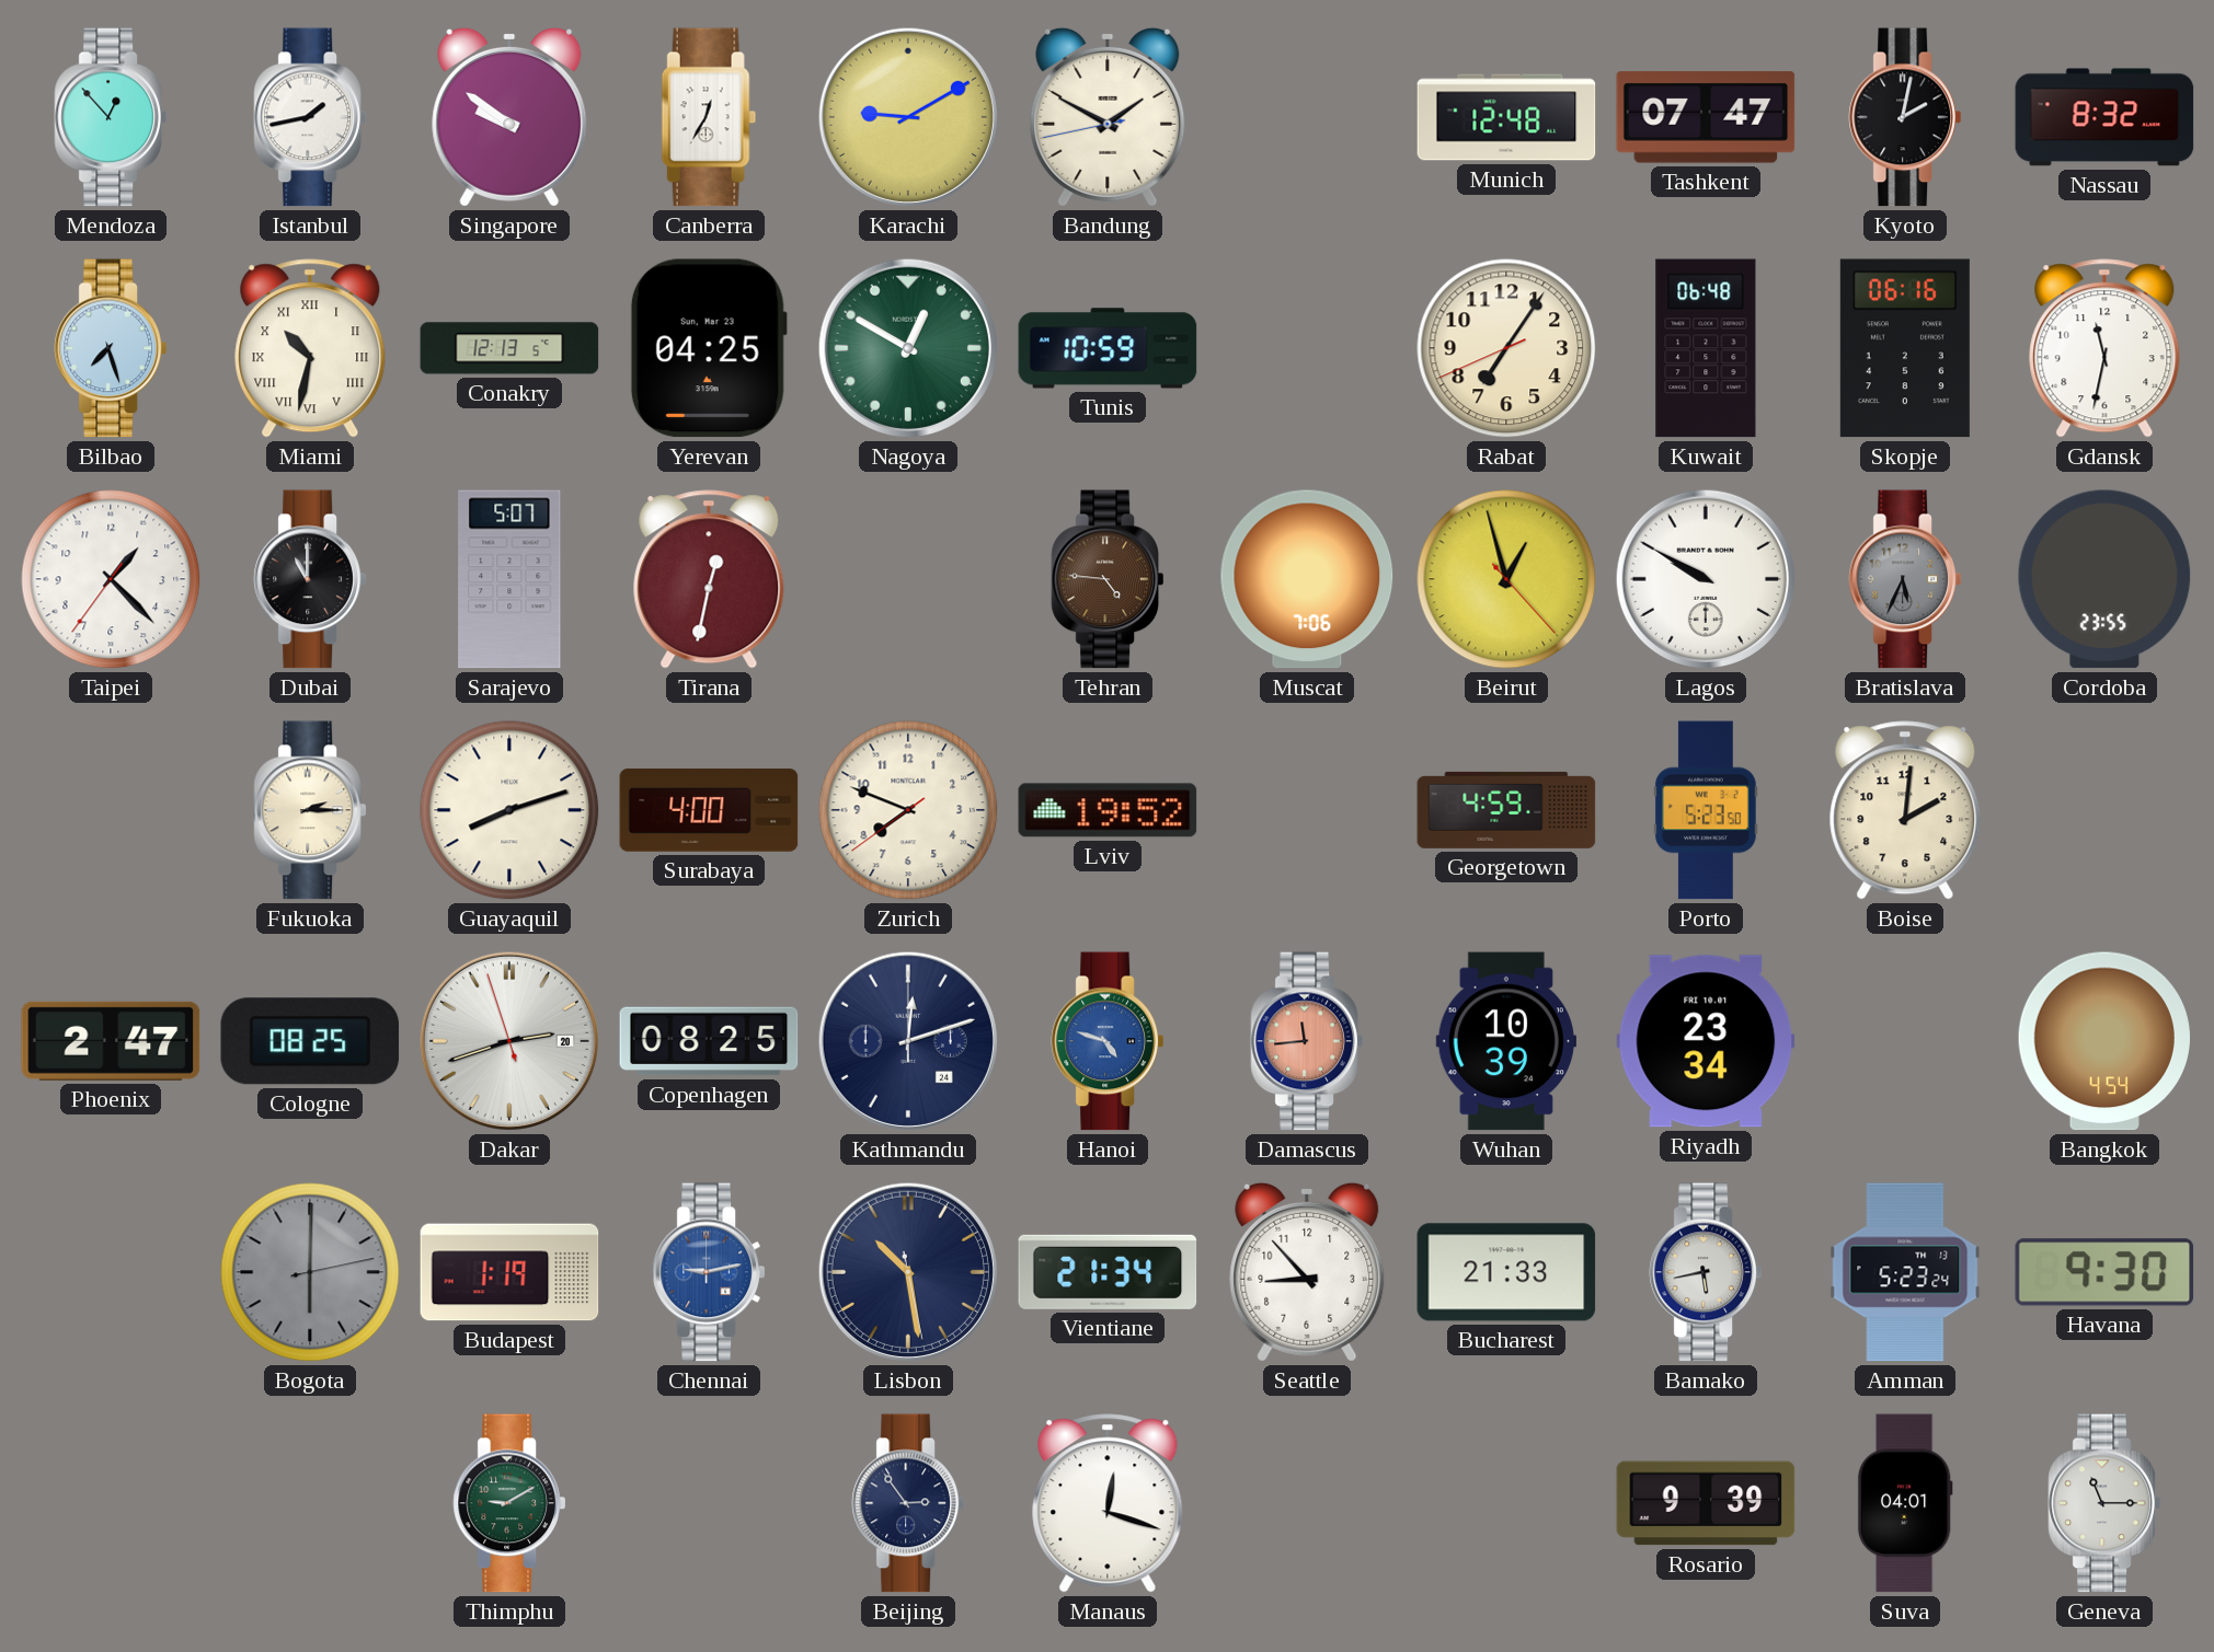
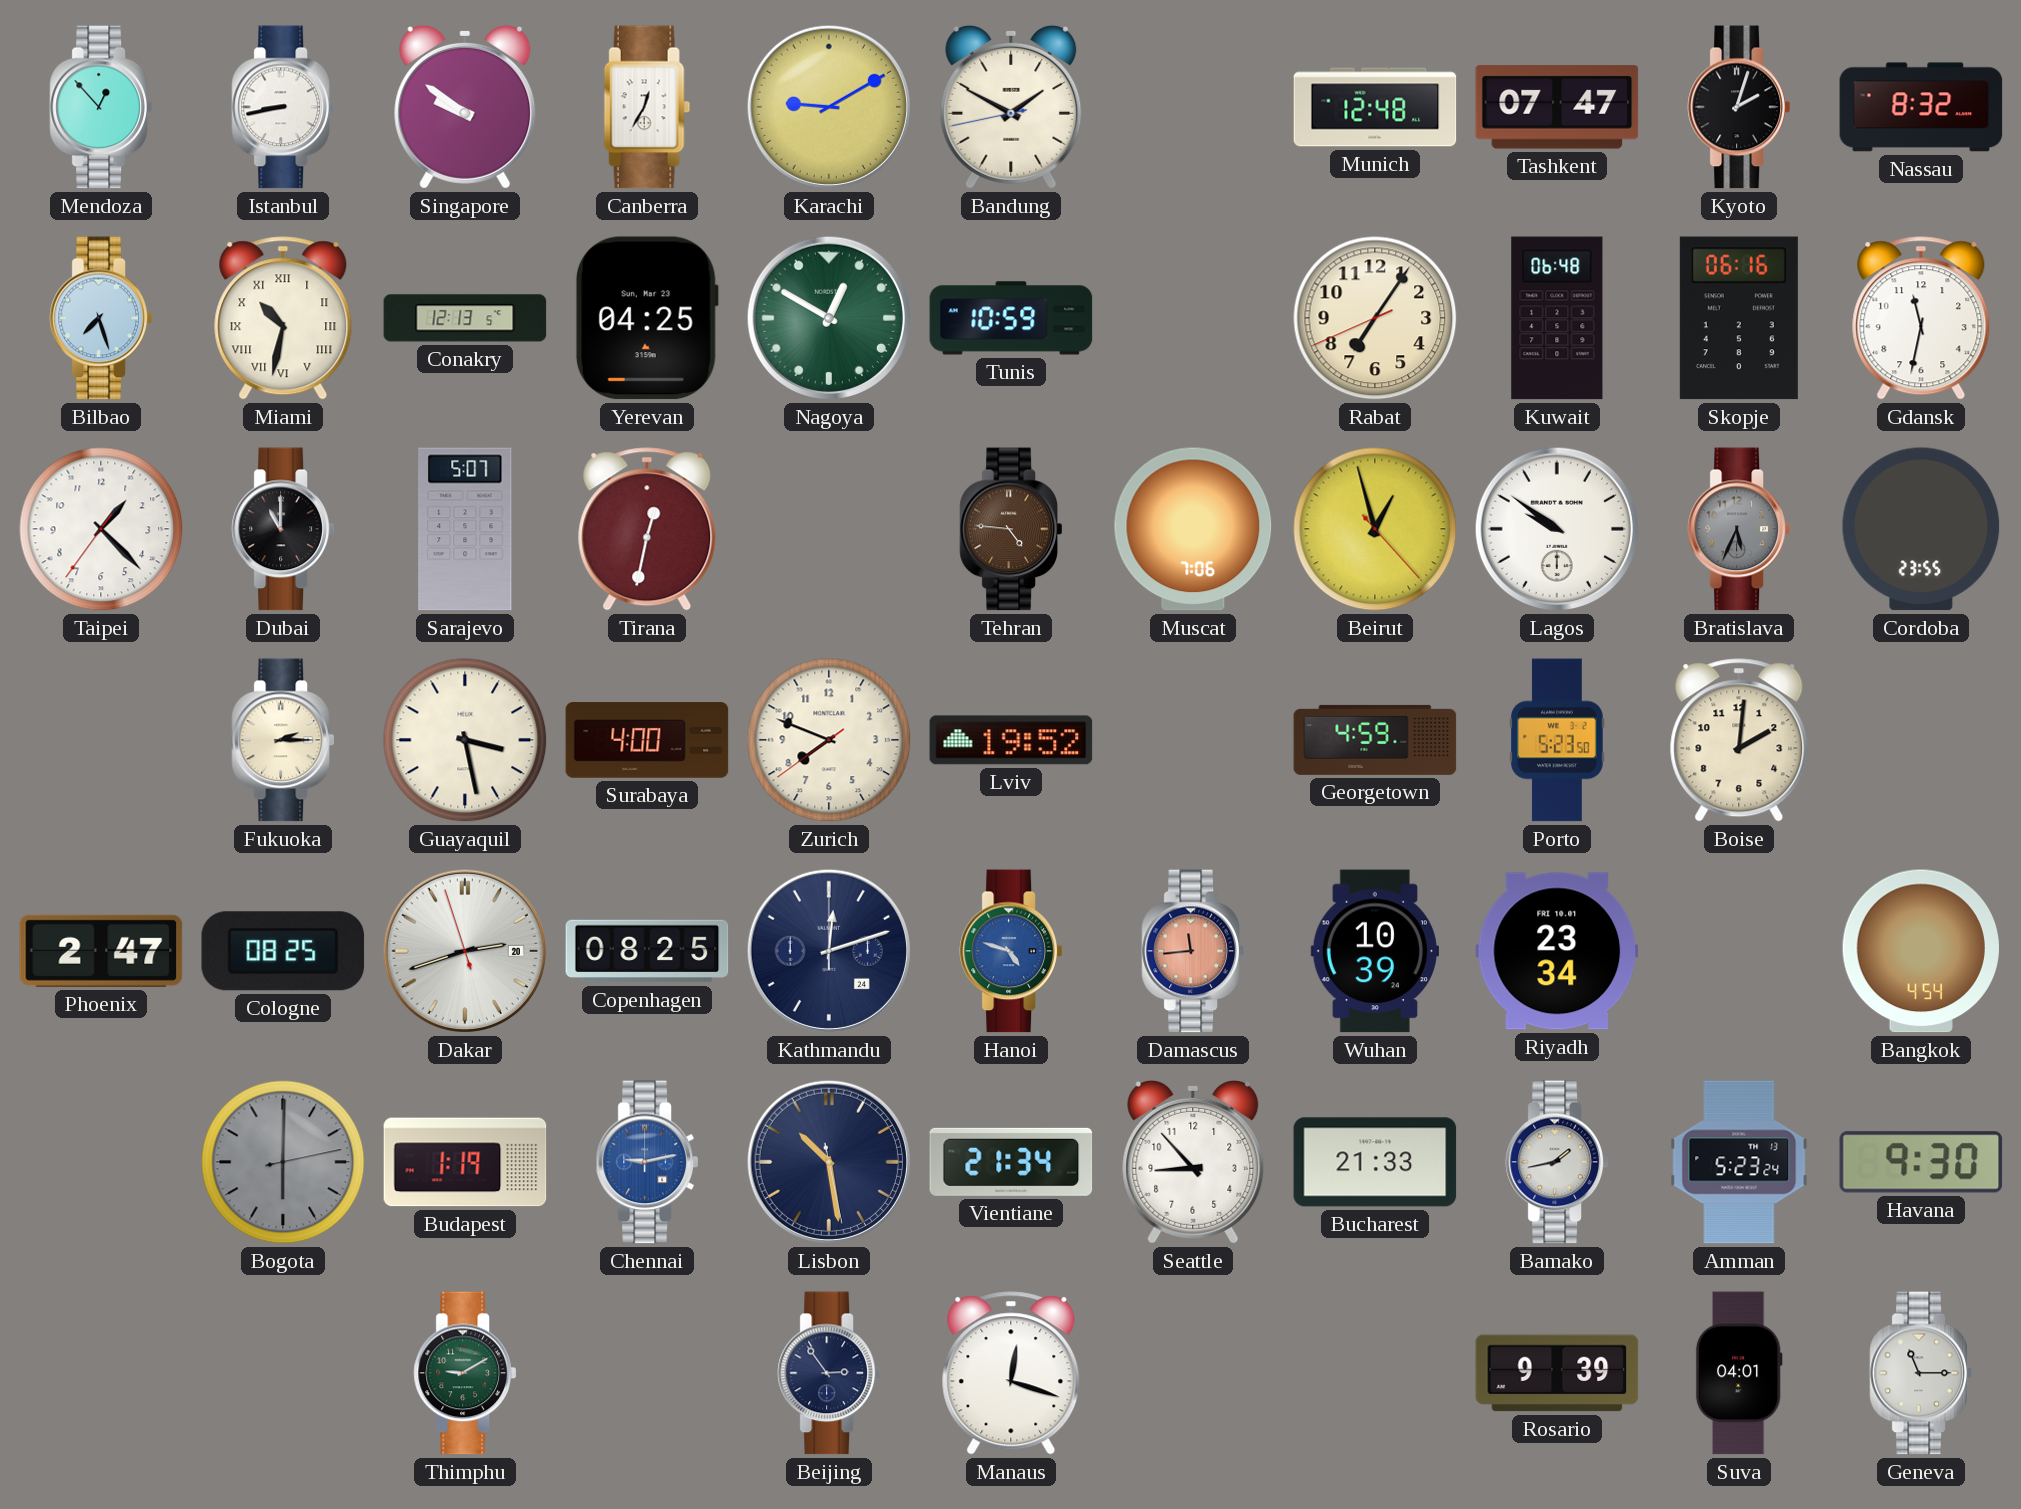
Istanbul: 1:43 -> 8:43 (283, 107)
Kyoto: 2:02 -> 2:03 (1739, 107)
Lagos: 9:50 -> 9:51 (1557, 529)
Guayaquil: 8:12 -> 3:28 (465, 740)
Bamako: 5:43 -> 1:43 (1557, 1162)
